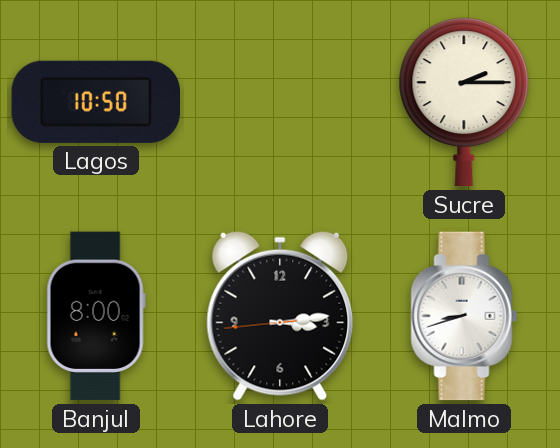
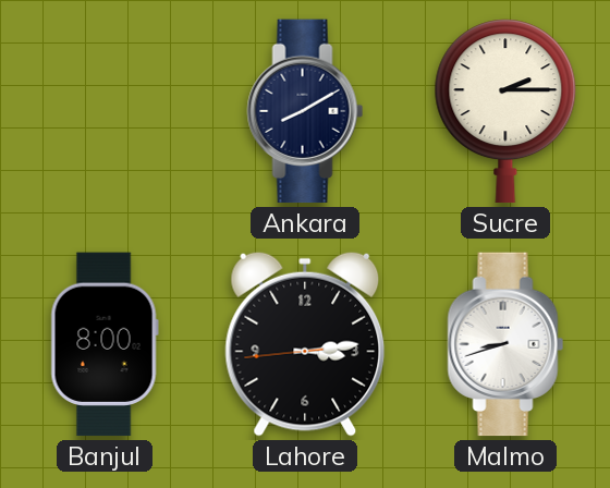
Lagos: 10:50 -> none (95, 102)
Ankara: none -> 8:10 (305, 111)
